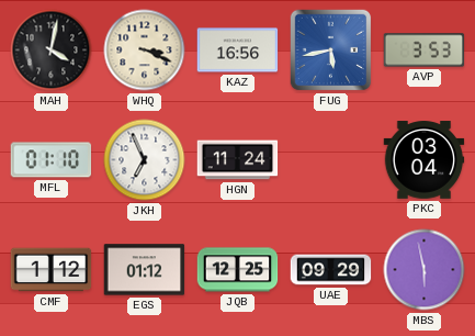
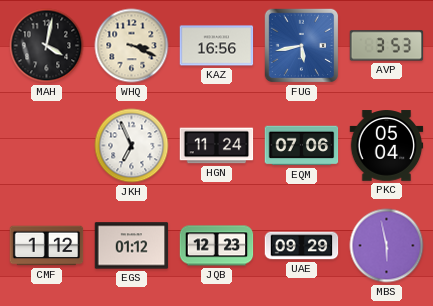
MFL: 01:10 -> none (52, 160)
EQM: none -> 07:06 (302, 146)
PKC: 03:04 -> 05:04 (387, 146)
JQB: 12:25 -> 12:23 (217, 246)
